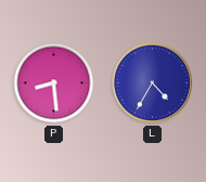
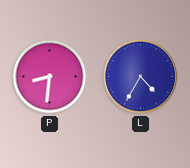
P: 8:29 -> 8:31 (50, 77)
